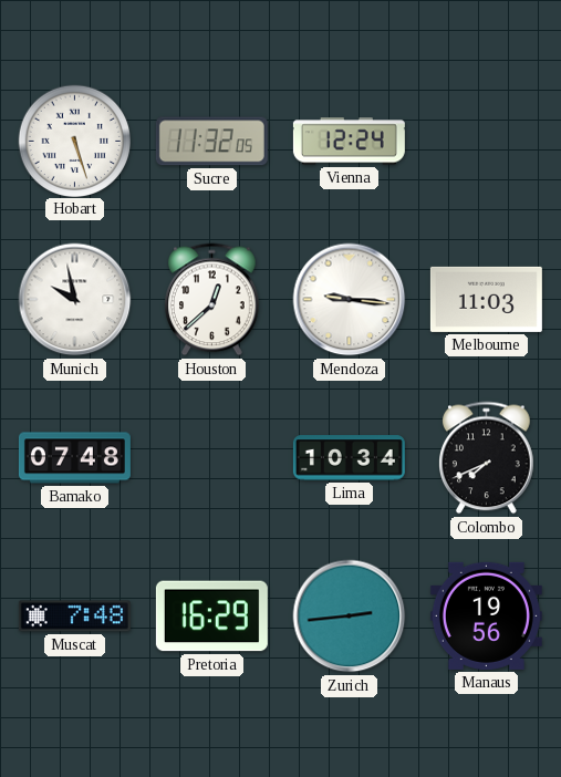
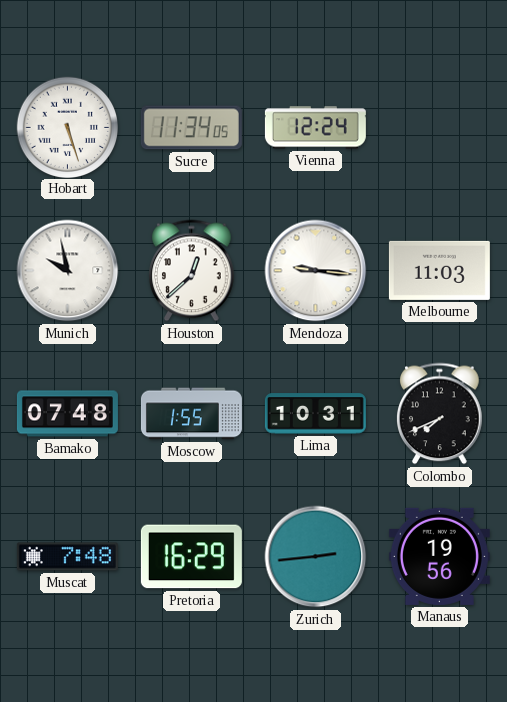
Sucre: 11:32 -> 11:34 (191, 128)
Moscow: none -> 1:55 (191, 414)
Lima: 10:34 -> 10:31 (315, 414)
